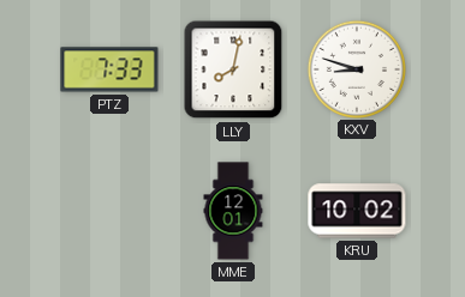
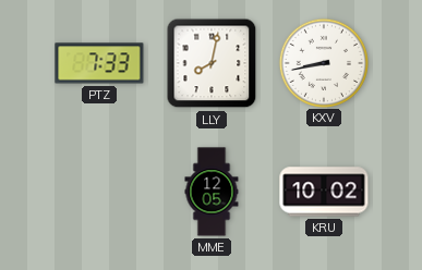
KXV: 8:48 -> 8:43 (323, 62)
MME: 12:01 -> 12:05 (212, 192)
